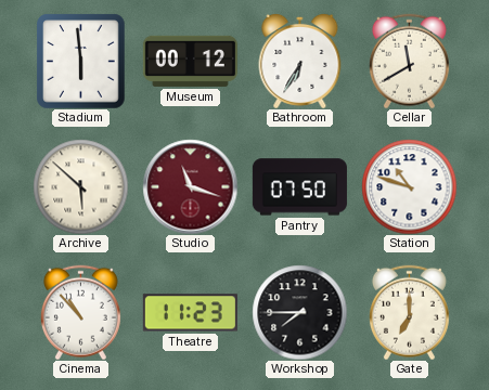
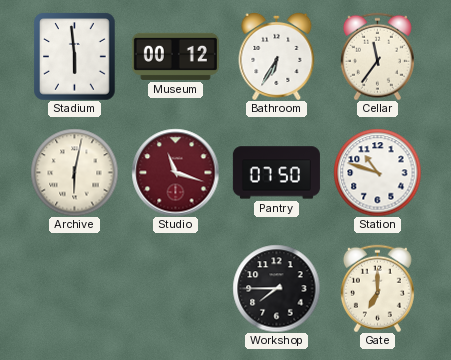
Cellar: 11:40 -> 11:36 (377, 56)
Archive: 5:52 -> 6:02 (74, 172)
Cinema: 10:53 -> none (80, 312)
Theatre: 11:23 -> none (190, 313)
